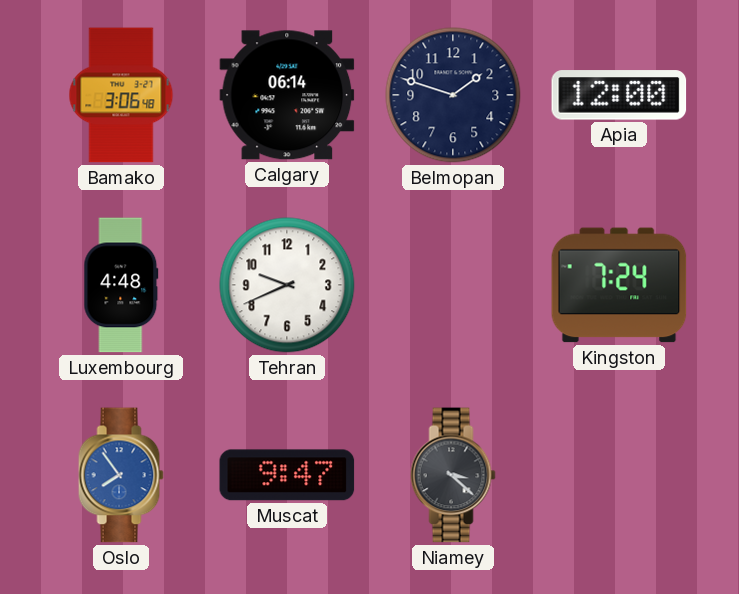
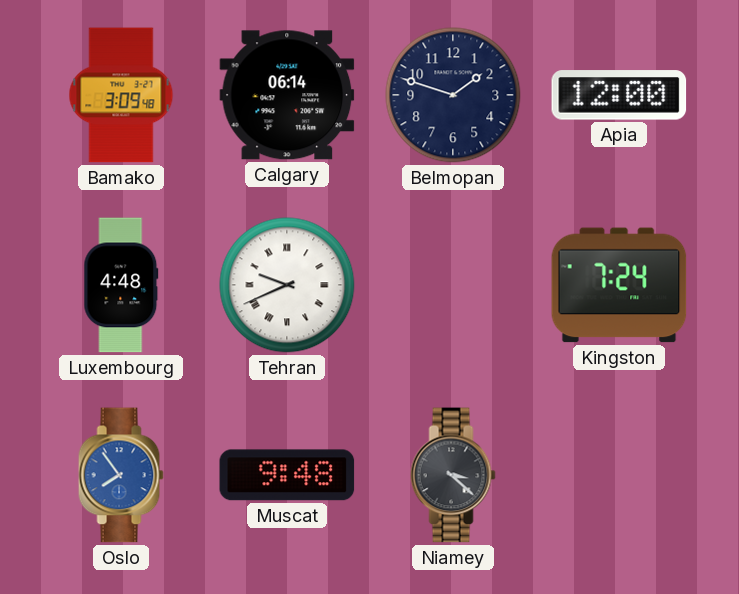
Bamako: 3:06 -> 3:09 (121, 95)
Tehran numerals: Arabic -> Roman (287, 285)
Muscat: 9:47 -> 9:48 (287, 475)
